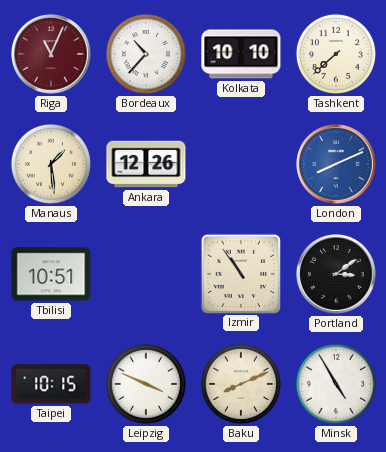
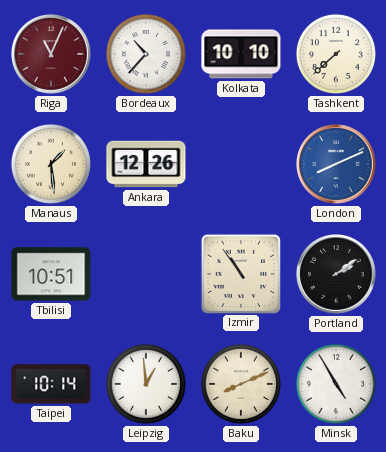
Portland: 3:09 -> 2:09 (337, 275)
Taipei: 10:15 -> 10:14 (51, 384)
Leipzig: 3:49 -> 12:59 (146, 384)
